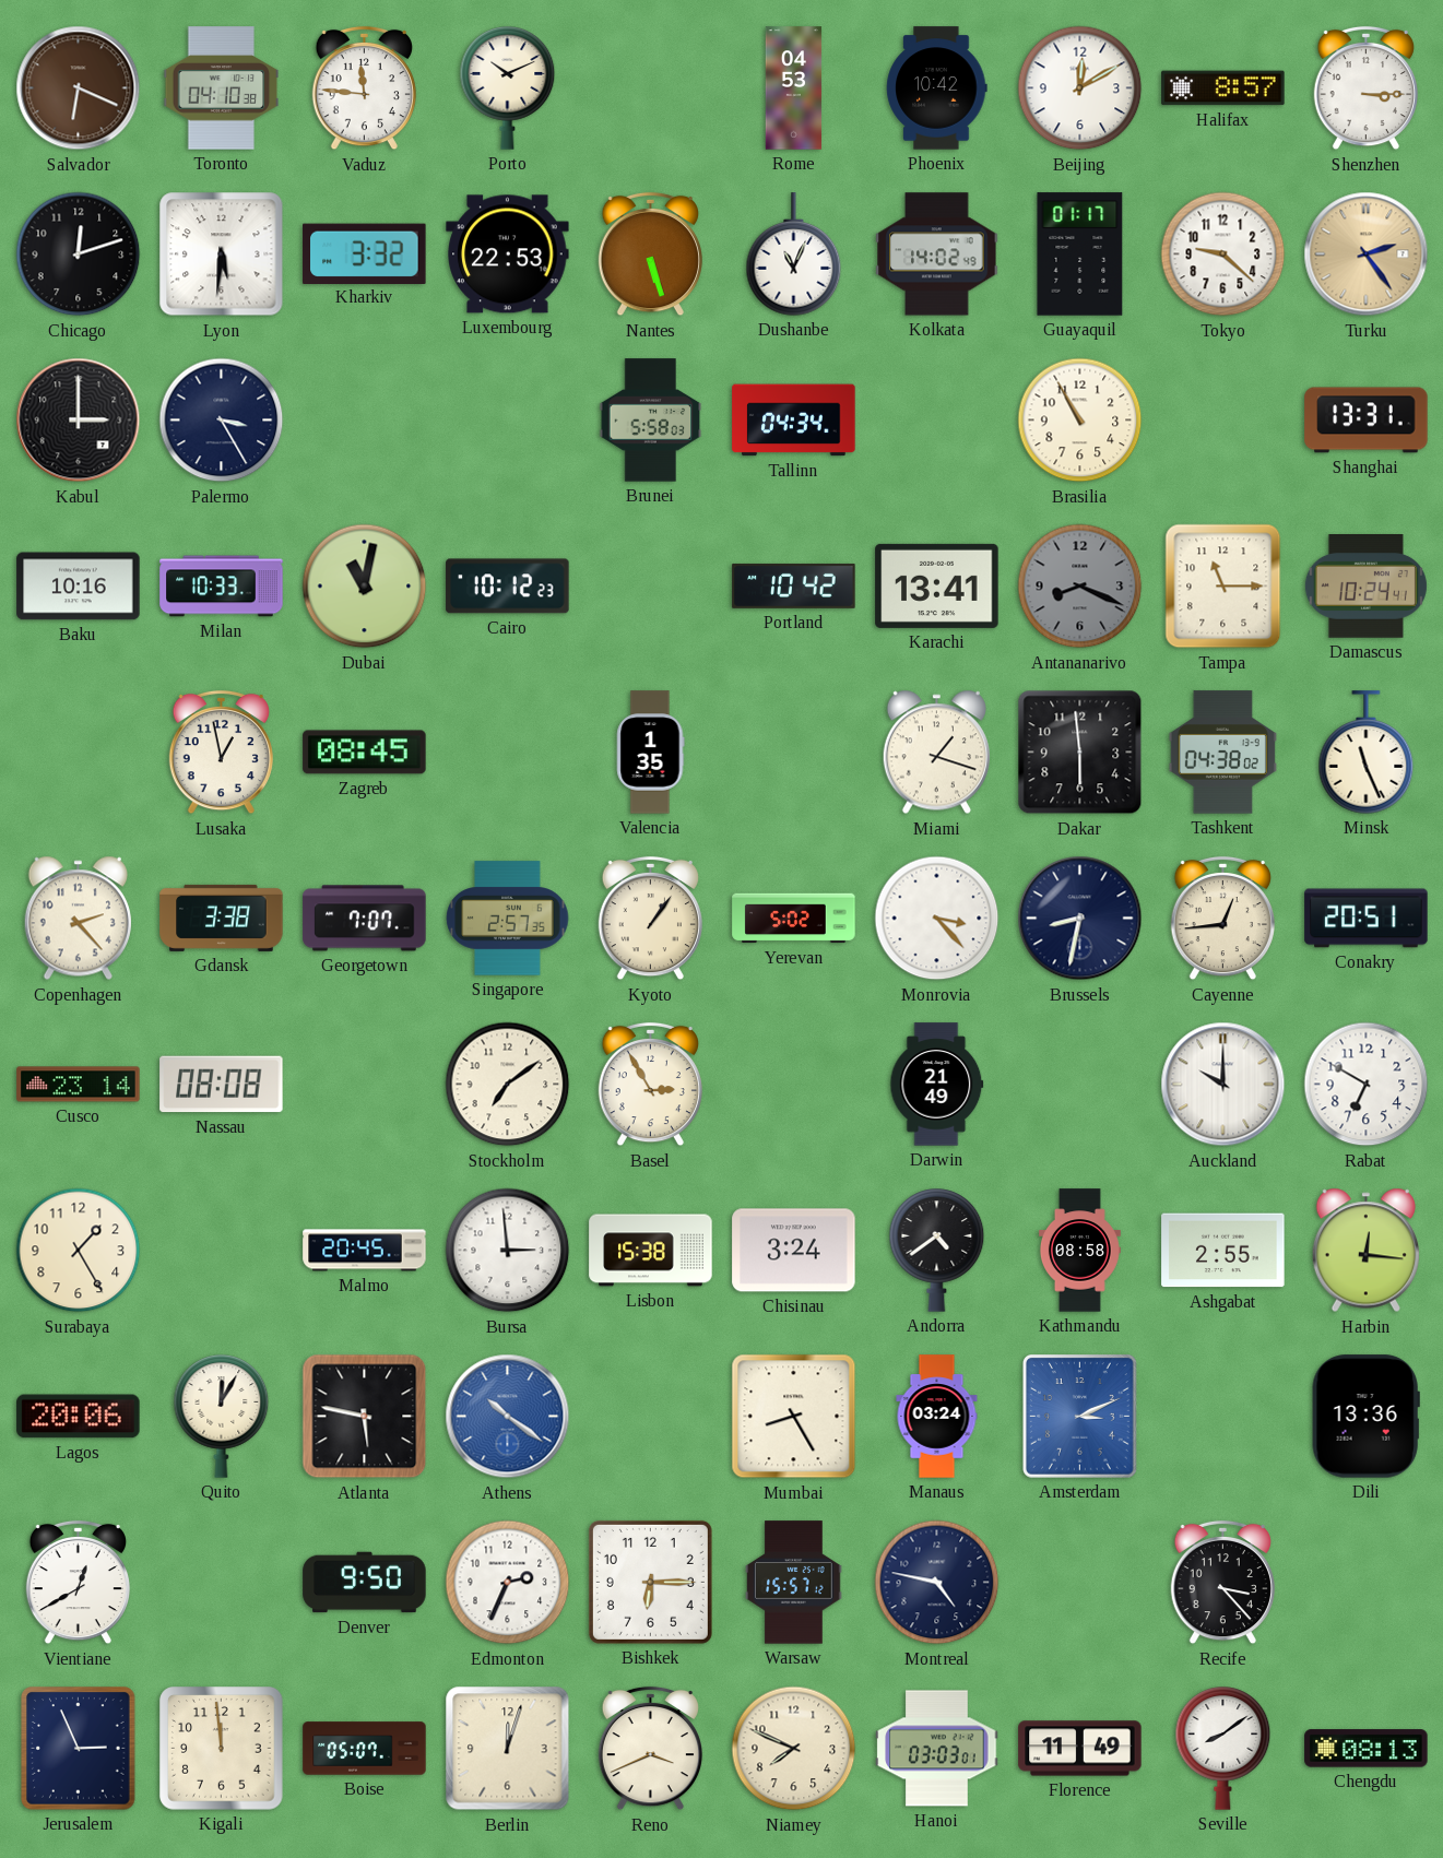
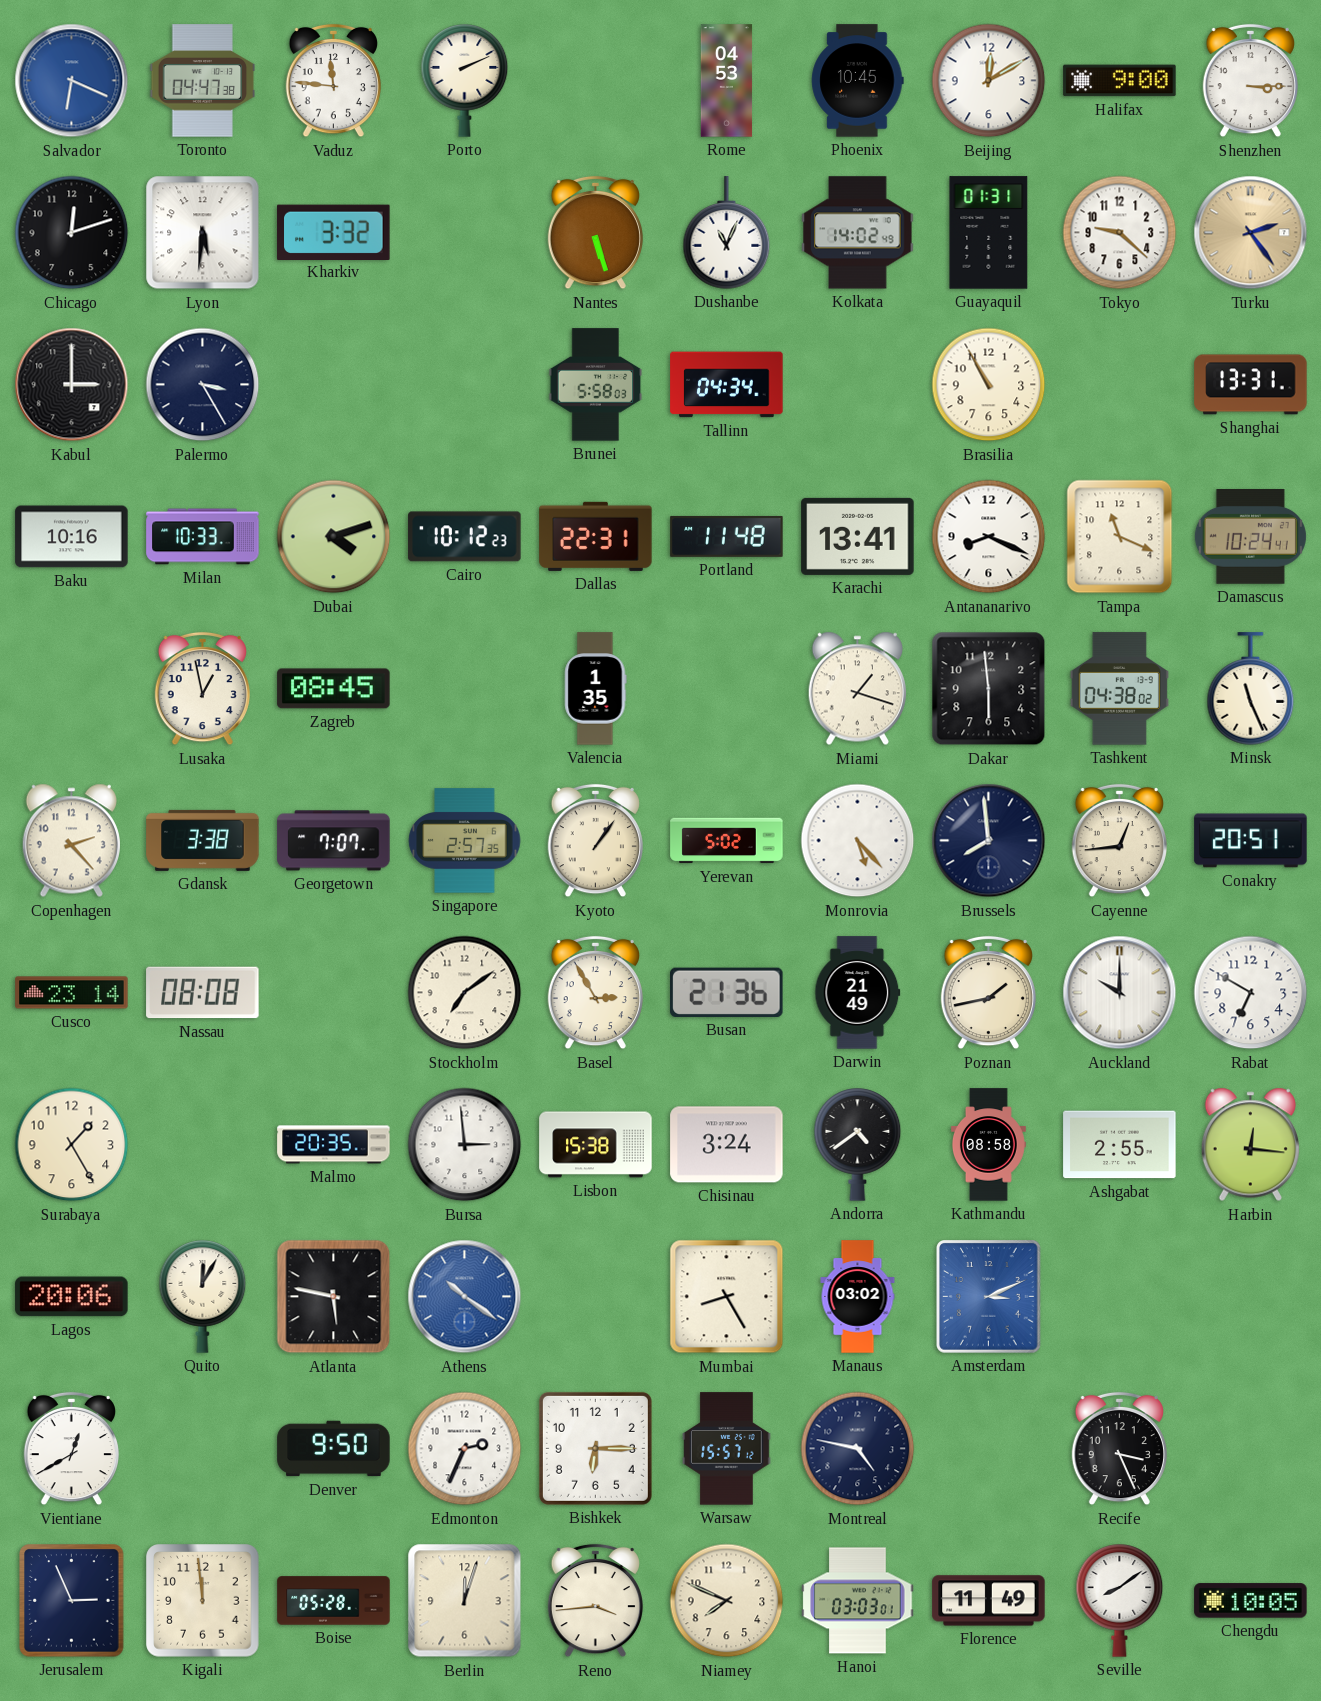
Salvador dial: brown -> blue (72, 81)
Toronto: 04:10 -> 04:47 (203, 81)
Porto: 10:11 -> 2:11 (465, 81)
Phoenix: 10:42 -> 10:45 (858, 81)
Halifax: 8:57 -> 9:00 (1120, 81)
Luxembourg: 22:53 -> none (508, 255)
Guayaquil: 01:17 -> 01:31 (989, 233)
Dubai: 11:02 -> 4:12 (334, 537)
Dallas: none -> 22:31 (596, 536)
Portland: 10:42 -> 11:48 (727, 536)
Antananarivo dial: grey -> white (989, 537)
Tampa: 11:15 -> 11:19 (1120, 537)
Monrovia: 3:23 -> 5:23 (858, 841)
Brussels: 8:32 -> 7:59 (989, 841)
Busan: none -> 21:36 (727, 992)
Poznan: none -> 1:43 (988, 993)
Malmo: 20:45 -> 20:35 (334, 1145)
Manaus: 03:24 -> 03:02 (858, 1297)
Dili: 13:36 -> none (1365, 1417)
Recife: 3:23 -> 3:26 (1119, 1449)
Boise: 05:07 -> 05:28 (334, 1601)
Reno: 3:41 -> 3:44 (595, 1601)
Chengdu: 08:13 -> 10:05 (1251, 1601)
